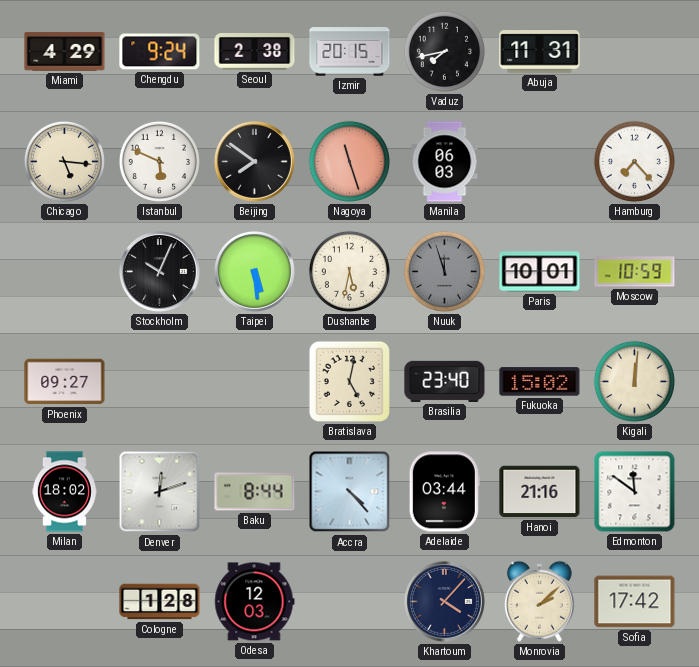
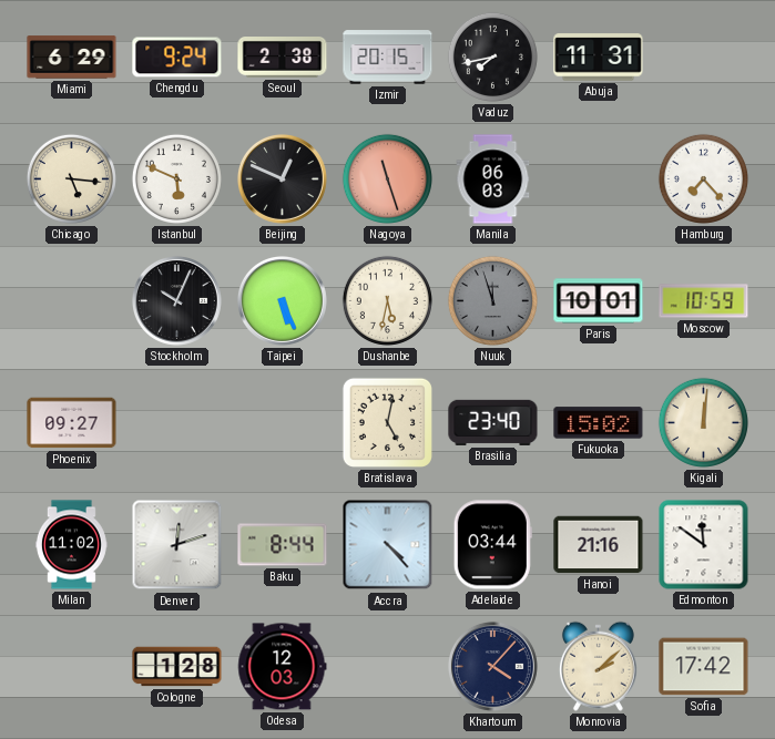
Miami: 4:29 -> 6:29 (72, 58)
Beijing: 7:51 -> 12:49 (282, 178)
Taipei: 5:29 -> 5:26 (282, 300)
Milan: 18:02 -> 11:02 (71, 545)
